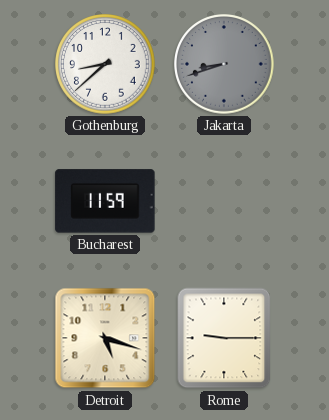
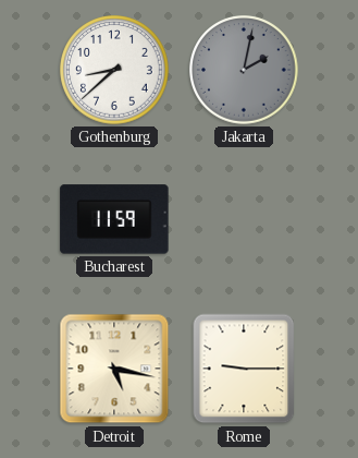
Jakarta: 8:42 -> 2:02 (244, 70)
Detroit: 5:18 -> 5:17 (114, 369)
